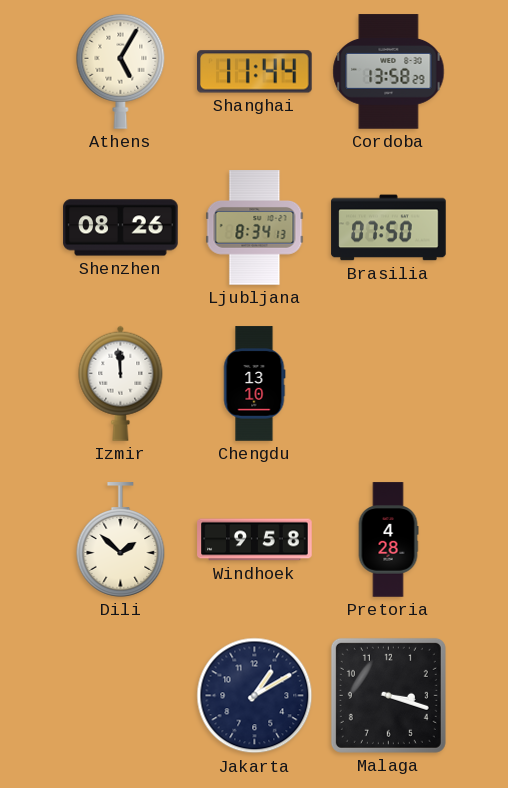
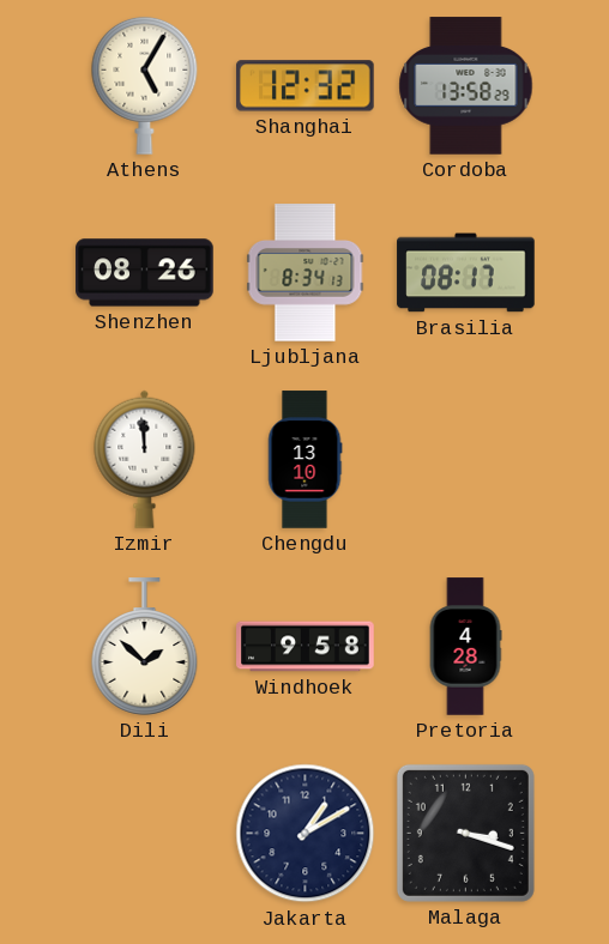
Shanghai: 11:44 -> 12:32 (306, 86)
Brasilia: 07:50 -> 08:17 (466, 273)
